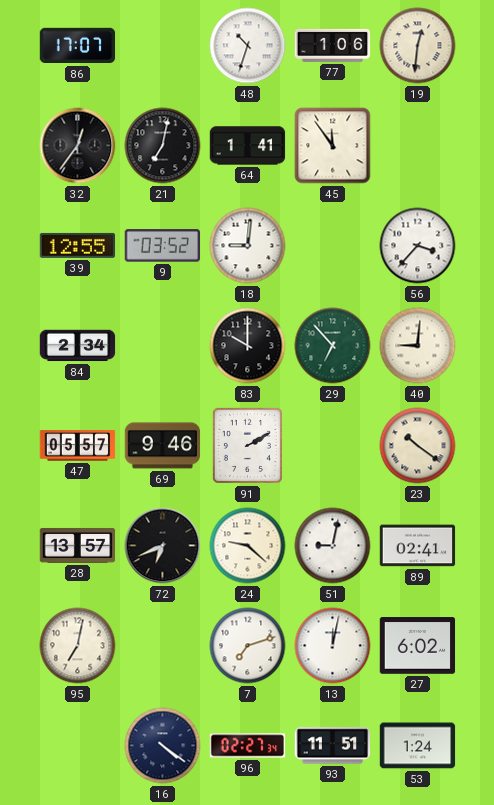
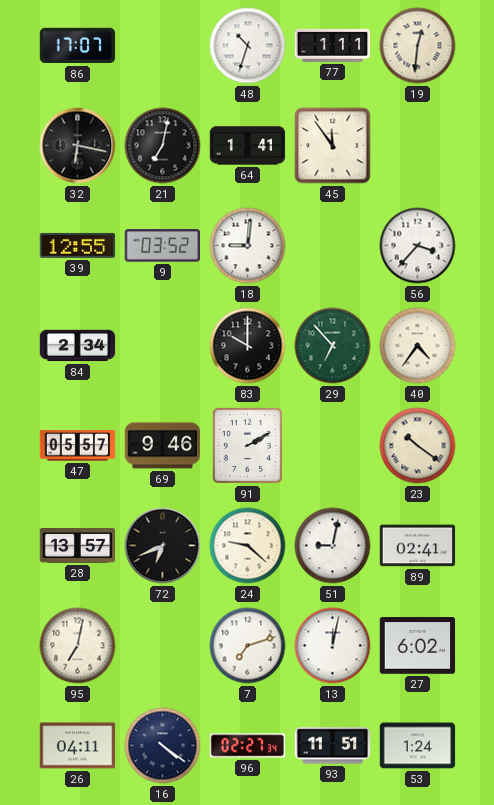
77: 1:06 -> 1:11 (333, 45)
32: 12:36 -> 6:17 (78, 146)
40: 9:01 -> 4:36 (418, 346)
26: none -> 04:11 (78, 746)
